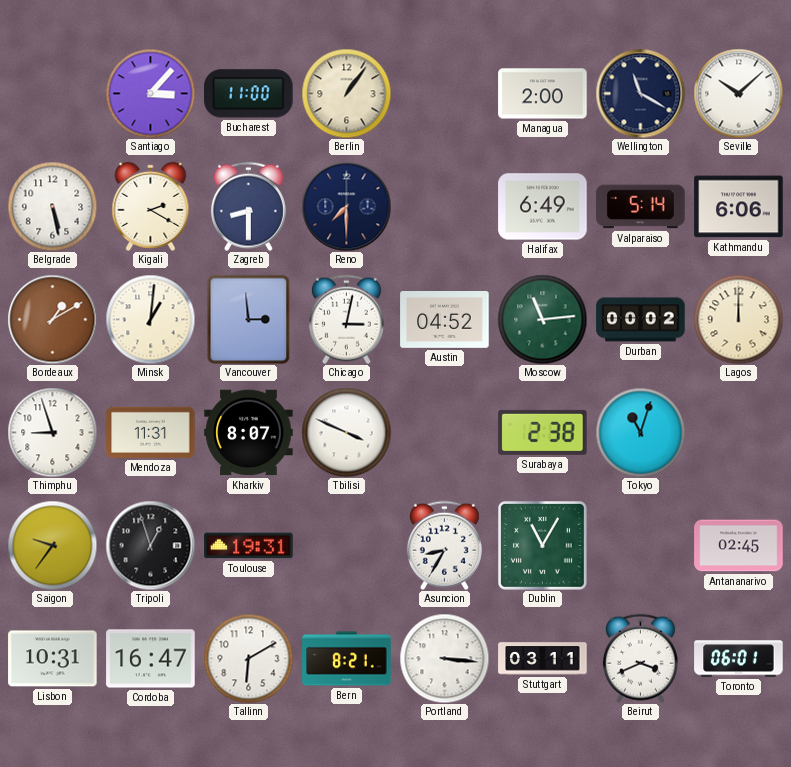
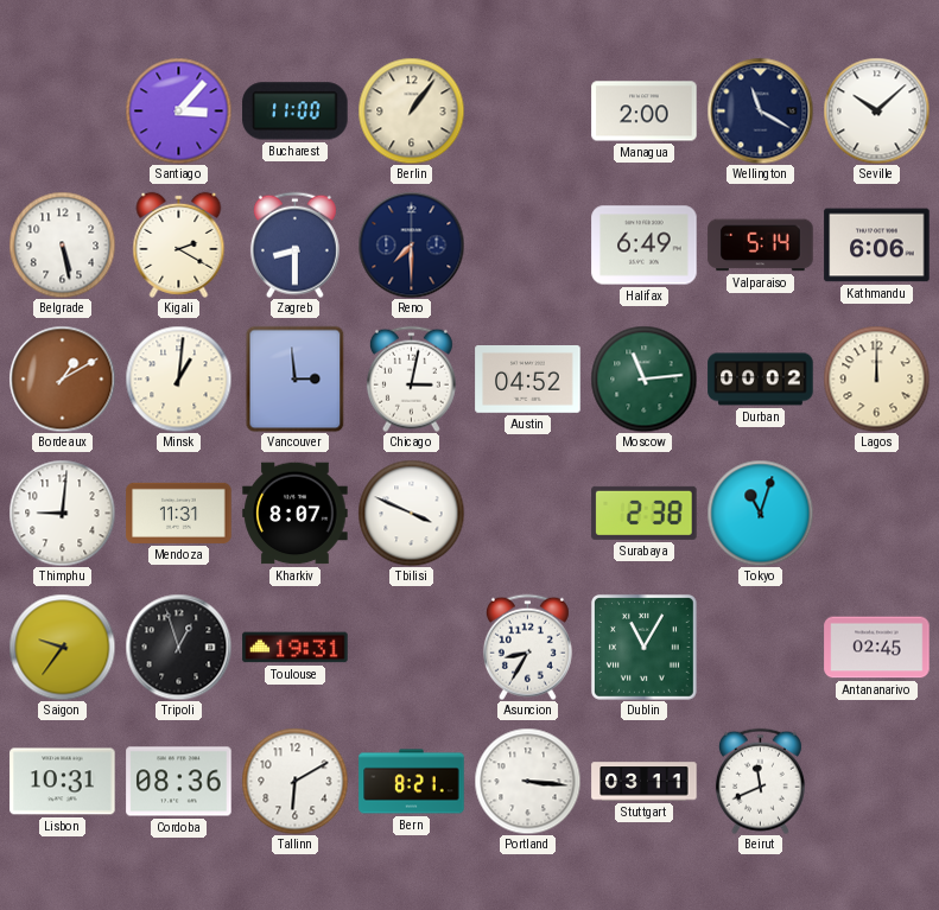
Thimphu: 8:57 -> 9:01 (62, 513)
Cordoba: 16:47 -> 08:36 (179, 782)
Beirut: 3:41 -> 11:41 (760, 781)
Toronto: 06:01 -> none (739, 659)
